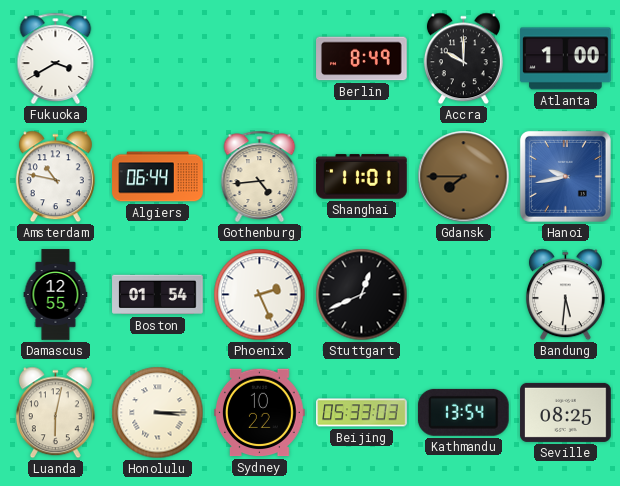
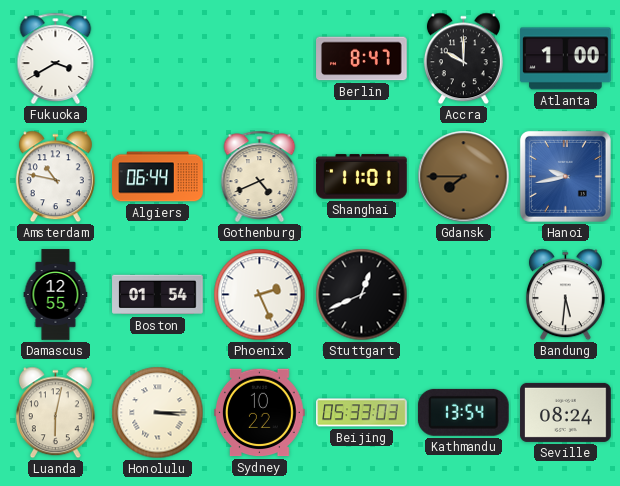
Berlin: 8:49 -> 8:47 (362, 59)
Gothenburg: 4:44 -> 4:41 (260, 176)
Seville: 08:25 -> 08:24 (566, 412)
